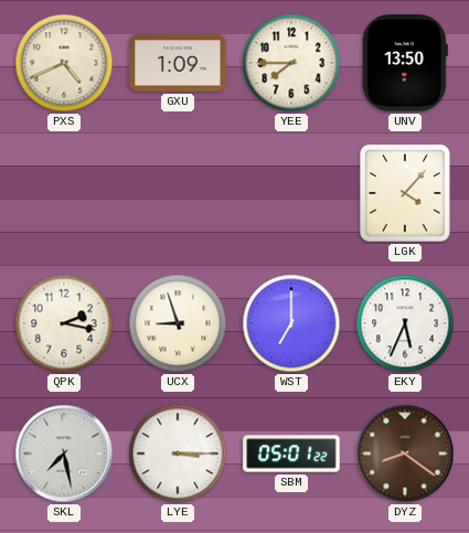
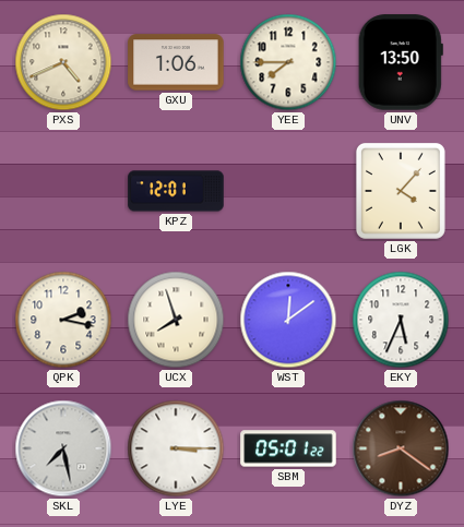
GXU: 1:09 -> 1:06 (176, 62)
KPZ: none -> 12:01 (176, 191)
UCX: 8:57 -> 7:57 (176, 320)
WST: 7:00 -> 12:09 (288, 320)
